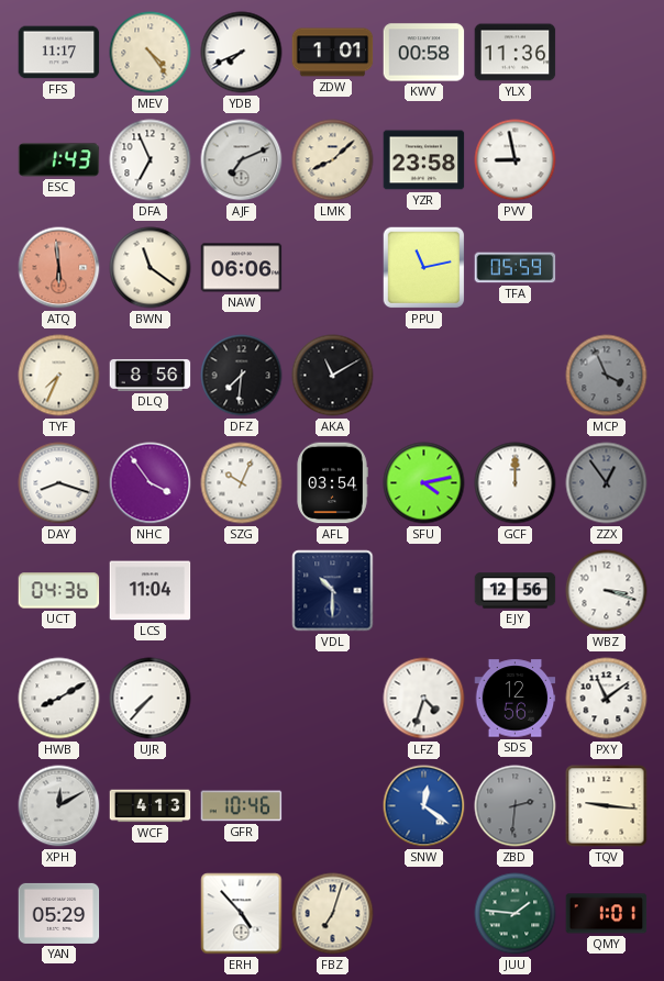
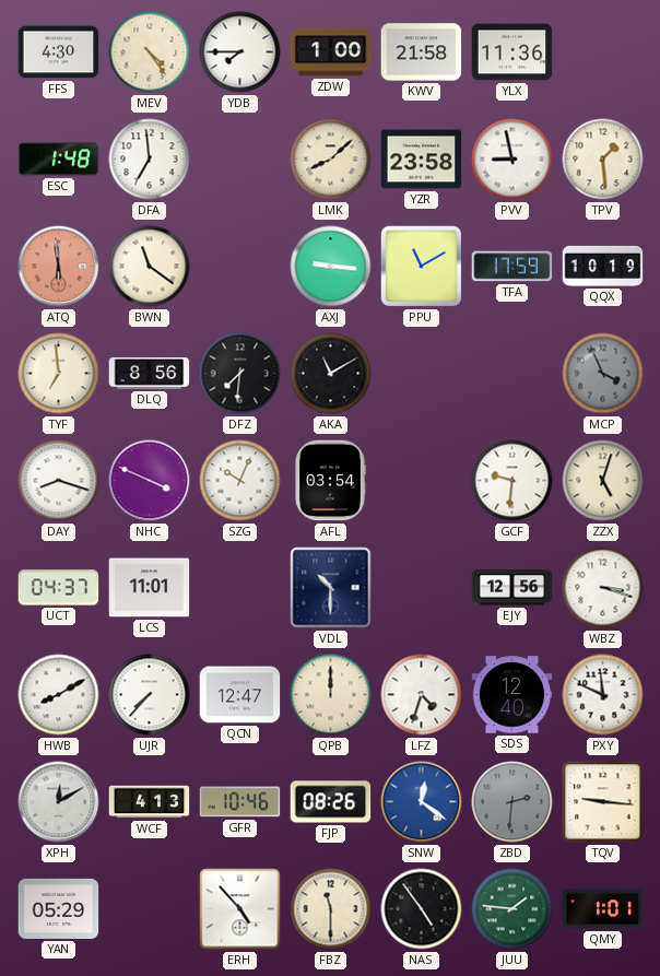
FFS: 11:17 -> 4:30 (59, 52)
YDB: 7:41 -> 7:45 (240, 52)
ZDW: 1:01 -> 1:00 (331, 52)
KWV: 00:58 -> 21:58 (422, 52)
ESC: 1:43 -> 1:48 (59, 160)
DFA: 6:56 -> 6:59 (150, 160)
AJF: 7:11 -> none (242, 160)
TPV: none -> 1:29 (603, 160)
NAW: 06:06 -> none (242, 268)
AXJ: none -> 9:16 (331, 267)
PPU: 11:13 -> 11:10 (422, 267)
TFA: 05:59 -> 17:59 (512, 267)
QQX: none -> 10:19 (603, 266)
TYF: 7:34 -> 6:59 (59, 374)
NHC: 3:54 -> 3:49 (150, 481)
SFU: 4:13 -> none (424, 483)
GCF: 12:00 -> 9:31 (512, 481)
ZZX: 12:54 -> 5:03 (603, 481)
ZZX dial: grey -> cream (603, 481)
UCT: 04:36 -> 04:37 (59, 588)
LCS: 11:04 -> 11:01 (150, 588)
QCN: none -> 12:47 (240, 695)
QPB: none -> 12:00 (331, 695)
SDS: 12:56 -> 12:40 (512, 695)
PXY: 11:09 -> 11:49 (603, 695)
FJP: none -> 08:26 (331, 802)
FBZ: 7:03 -> 11:30 (331, 909)
NAS: none -> 4:54 (422, 909)
